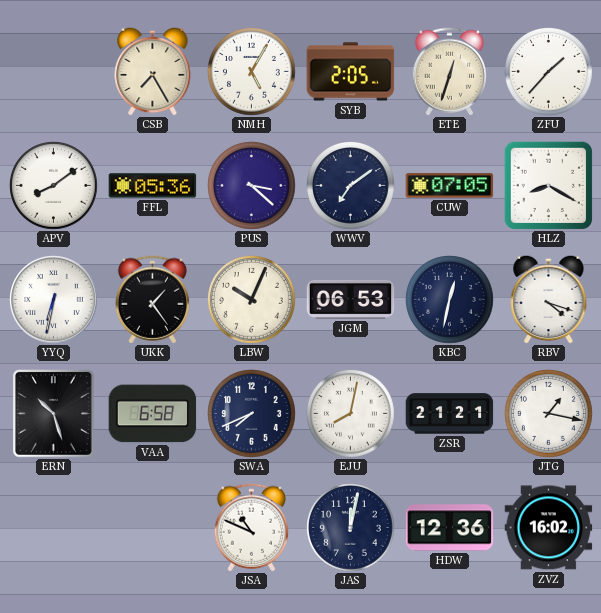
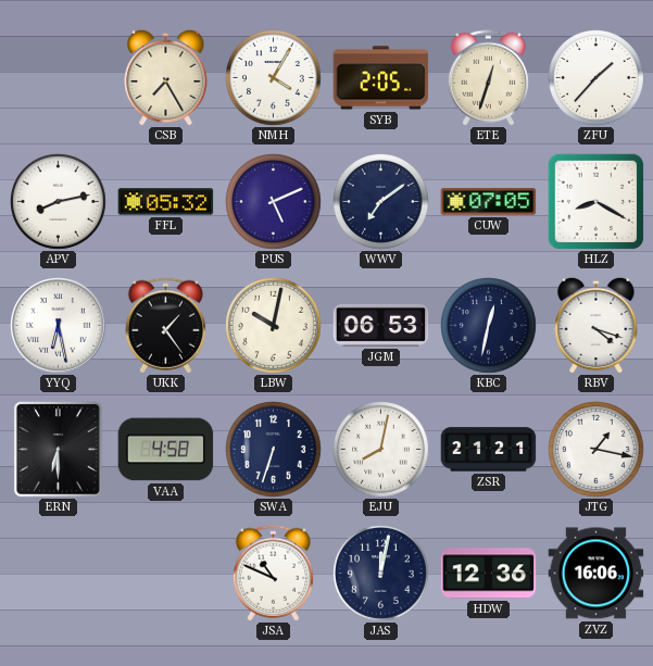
NMH: 5:05 -> 4:05 (274, 78)
APV: 8:09 -> 8:13 (59, 202)
FFL: 05:36 -> 05:32 (166, 202)
PUS: 3:22 -> 5:11 (274, 202)
YYQ: 6:32 -> 6:28 (59, 326)
LBW: 10:04 -> 10:02 (274, 326)
ERN: 10:27 -> 6:30 (59, 450)
VAA: 6:58 -> 4:58 (166, 450)
SWA: 7:41 -> 6:33 (274, 450)
ZVZ: 16:02 -> 16:06 (597, 574)
